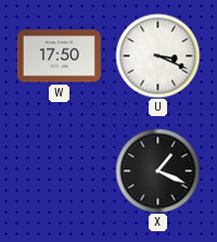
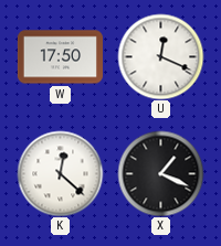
U: 3:19 -> 12:19 (160, 56)
K: none -> 12:22 (60, 173)
